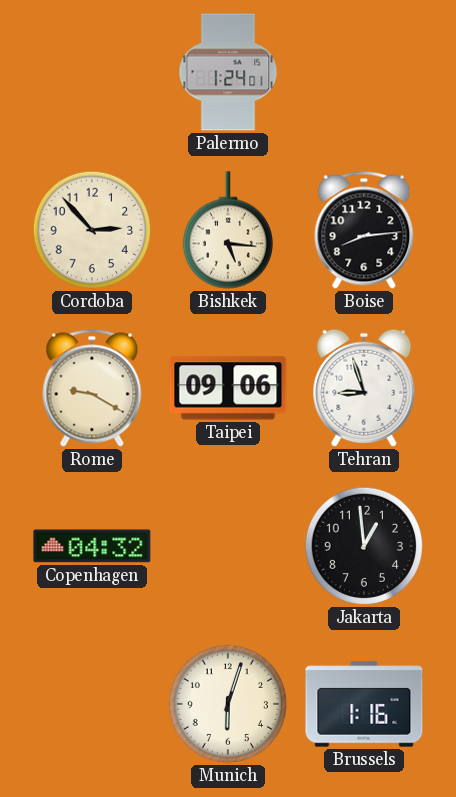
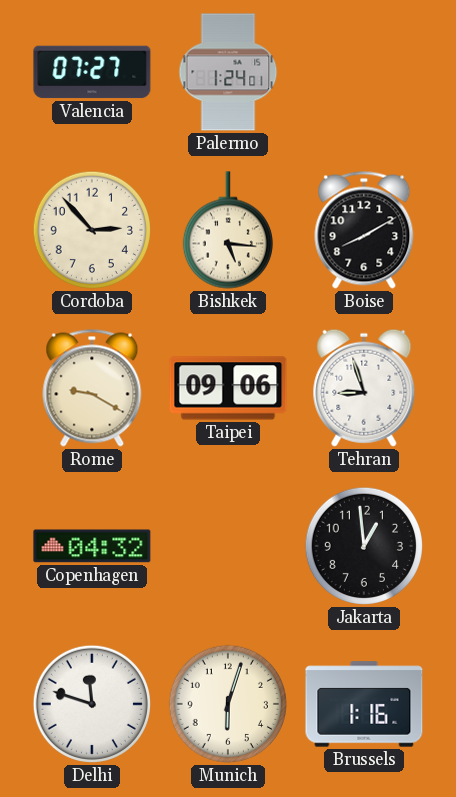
Valencia: none -> 07:27 (92, 72)
Boise: 8:14 -> 8:10 (364, 230)
Delhi: none -> 11:48 (91, 704)
